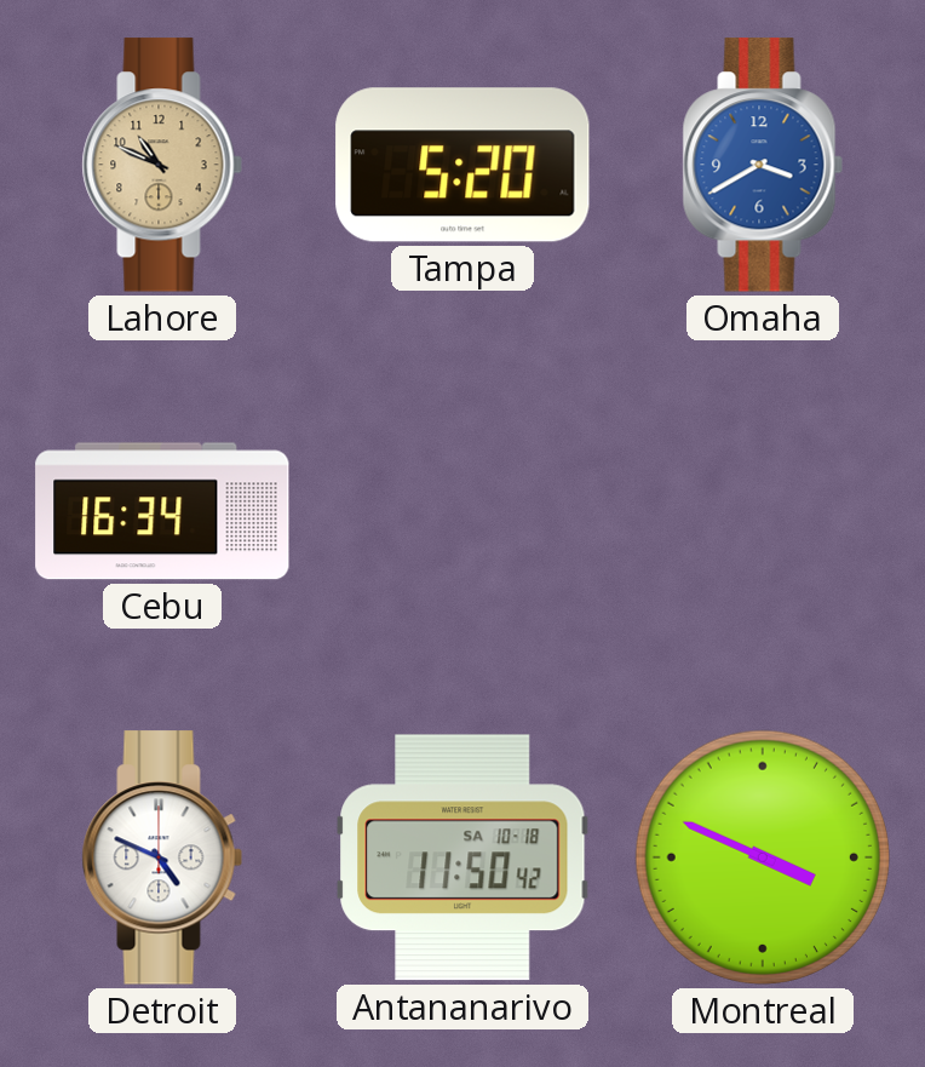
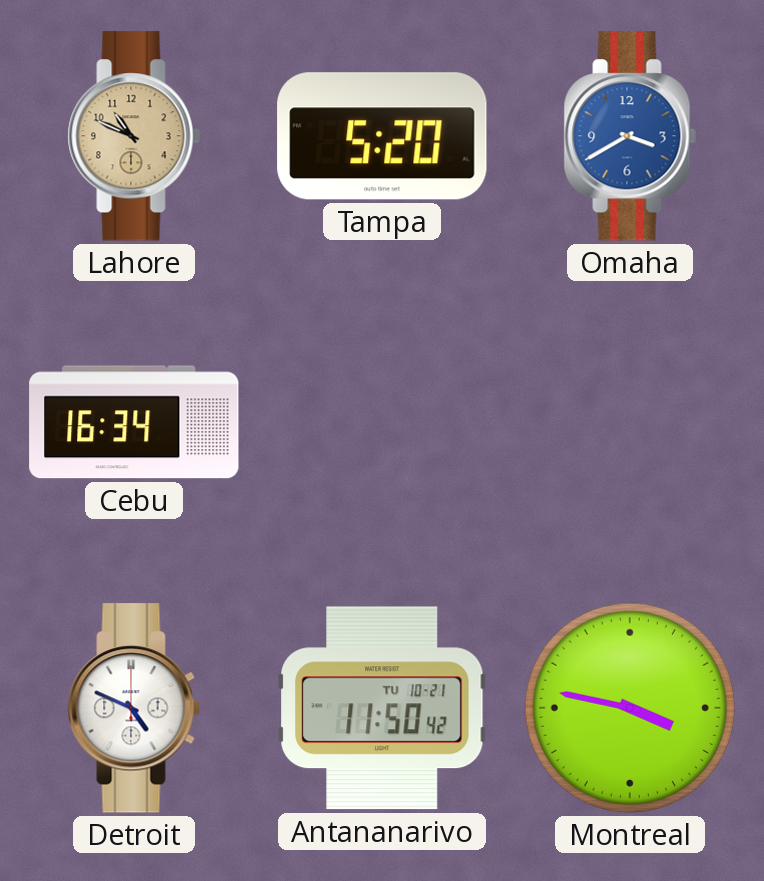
Antananarivo date: SA 10-18 -> TU 10-21 (382, 708)
Montreal: 3:49 -> 3:47 (630, 708)
